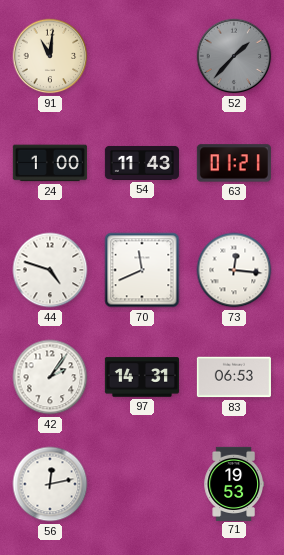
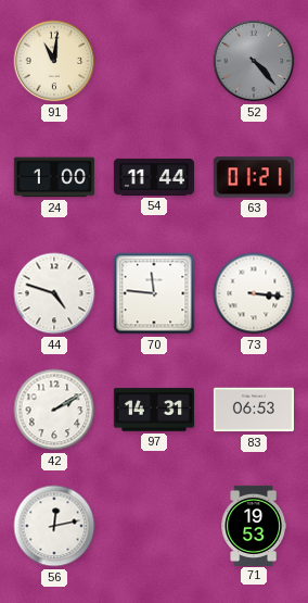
52: 1:37 -> 4:23 (254, 61)
54: 11:43 -> 11:44 (153, 177)
70: 11:41 -> 11:46 (154, 293)
73: 12:16 -> 3:16 (254, 293)
42: 2:06 -> 2:10 (54, 410)
